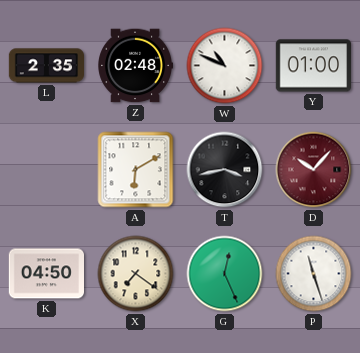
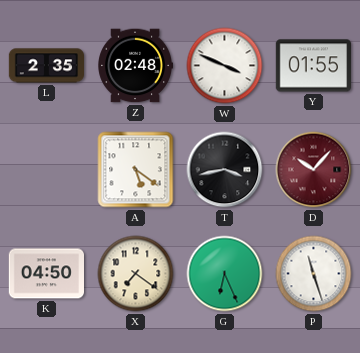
W: 10:49 -> 3:49 (225, 66)
Y: 01:00 -> 01:55 (313, 66)
A: 6:10 -> 5:21 (136, 170)
G: 12:26 -> 6:26 (225, 274)
